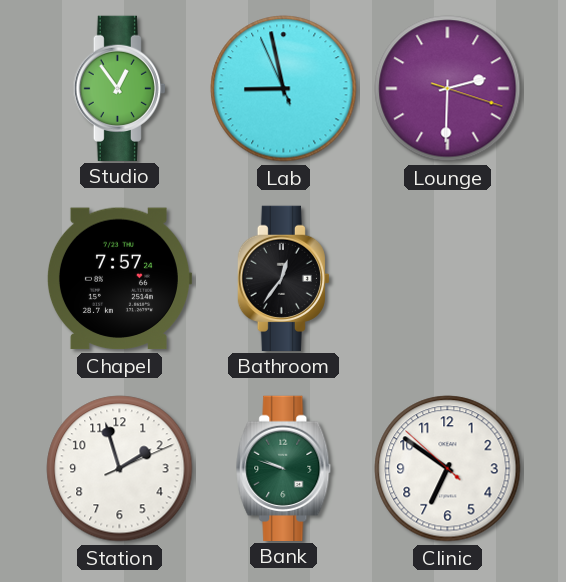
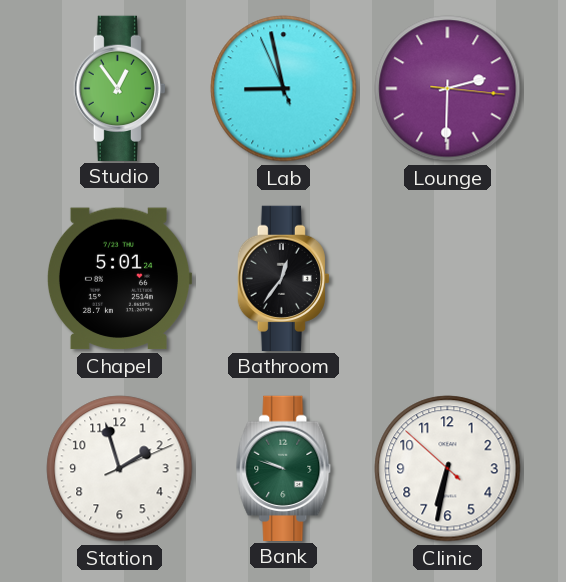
Lounge: 2:30:18 -> 2:30:16 (448, 89)
Chapel: 7:57 -> 5:01 (119, 279)
Clinic: 6:50 -> 6:31 (448, 469)
